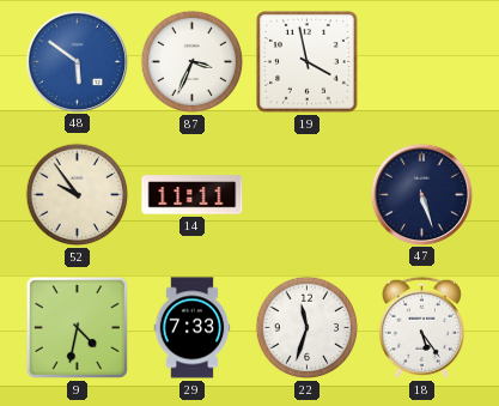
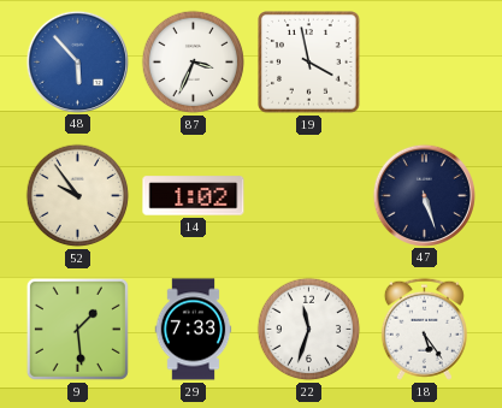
48: 5:51 -> 5:53 (77, 61)
14: 11:11 -> 1:02 (194, 196)
9: 4:32 -> 1:29 (77, 329)
